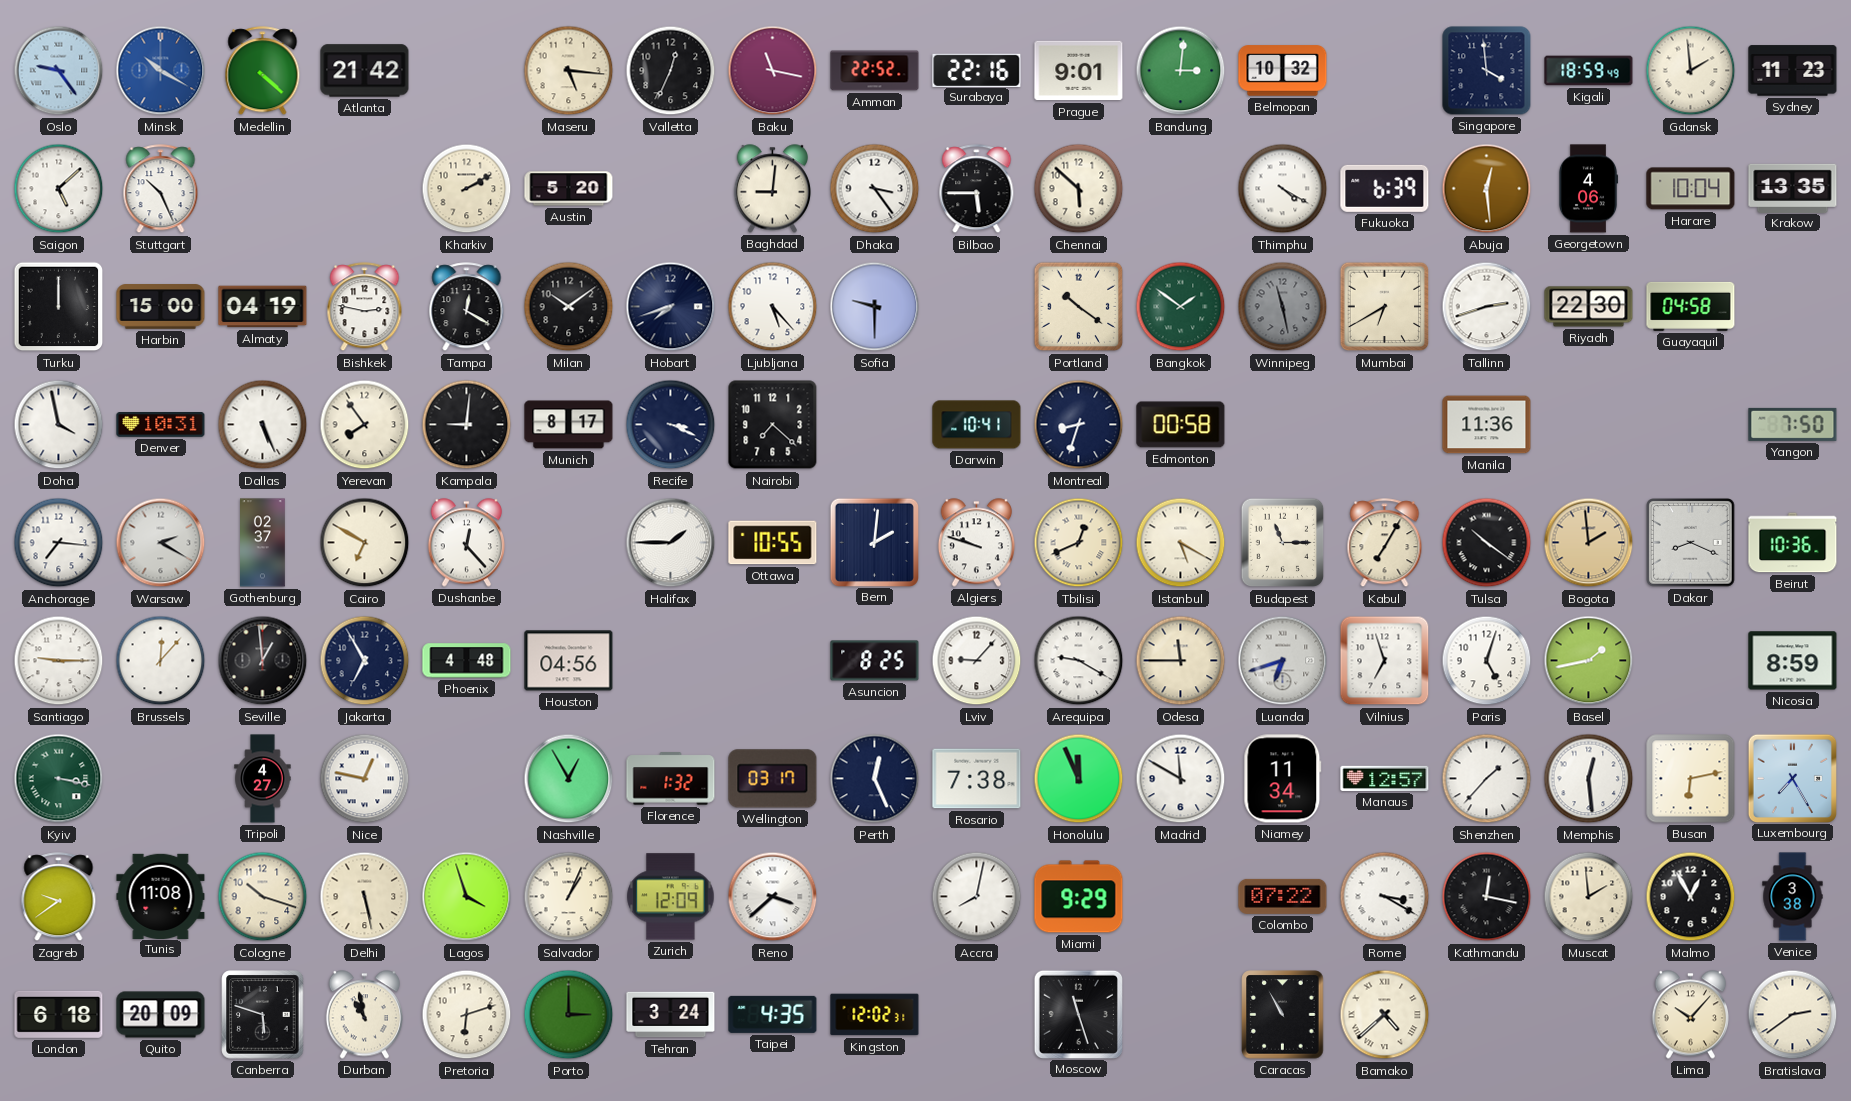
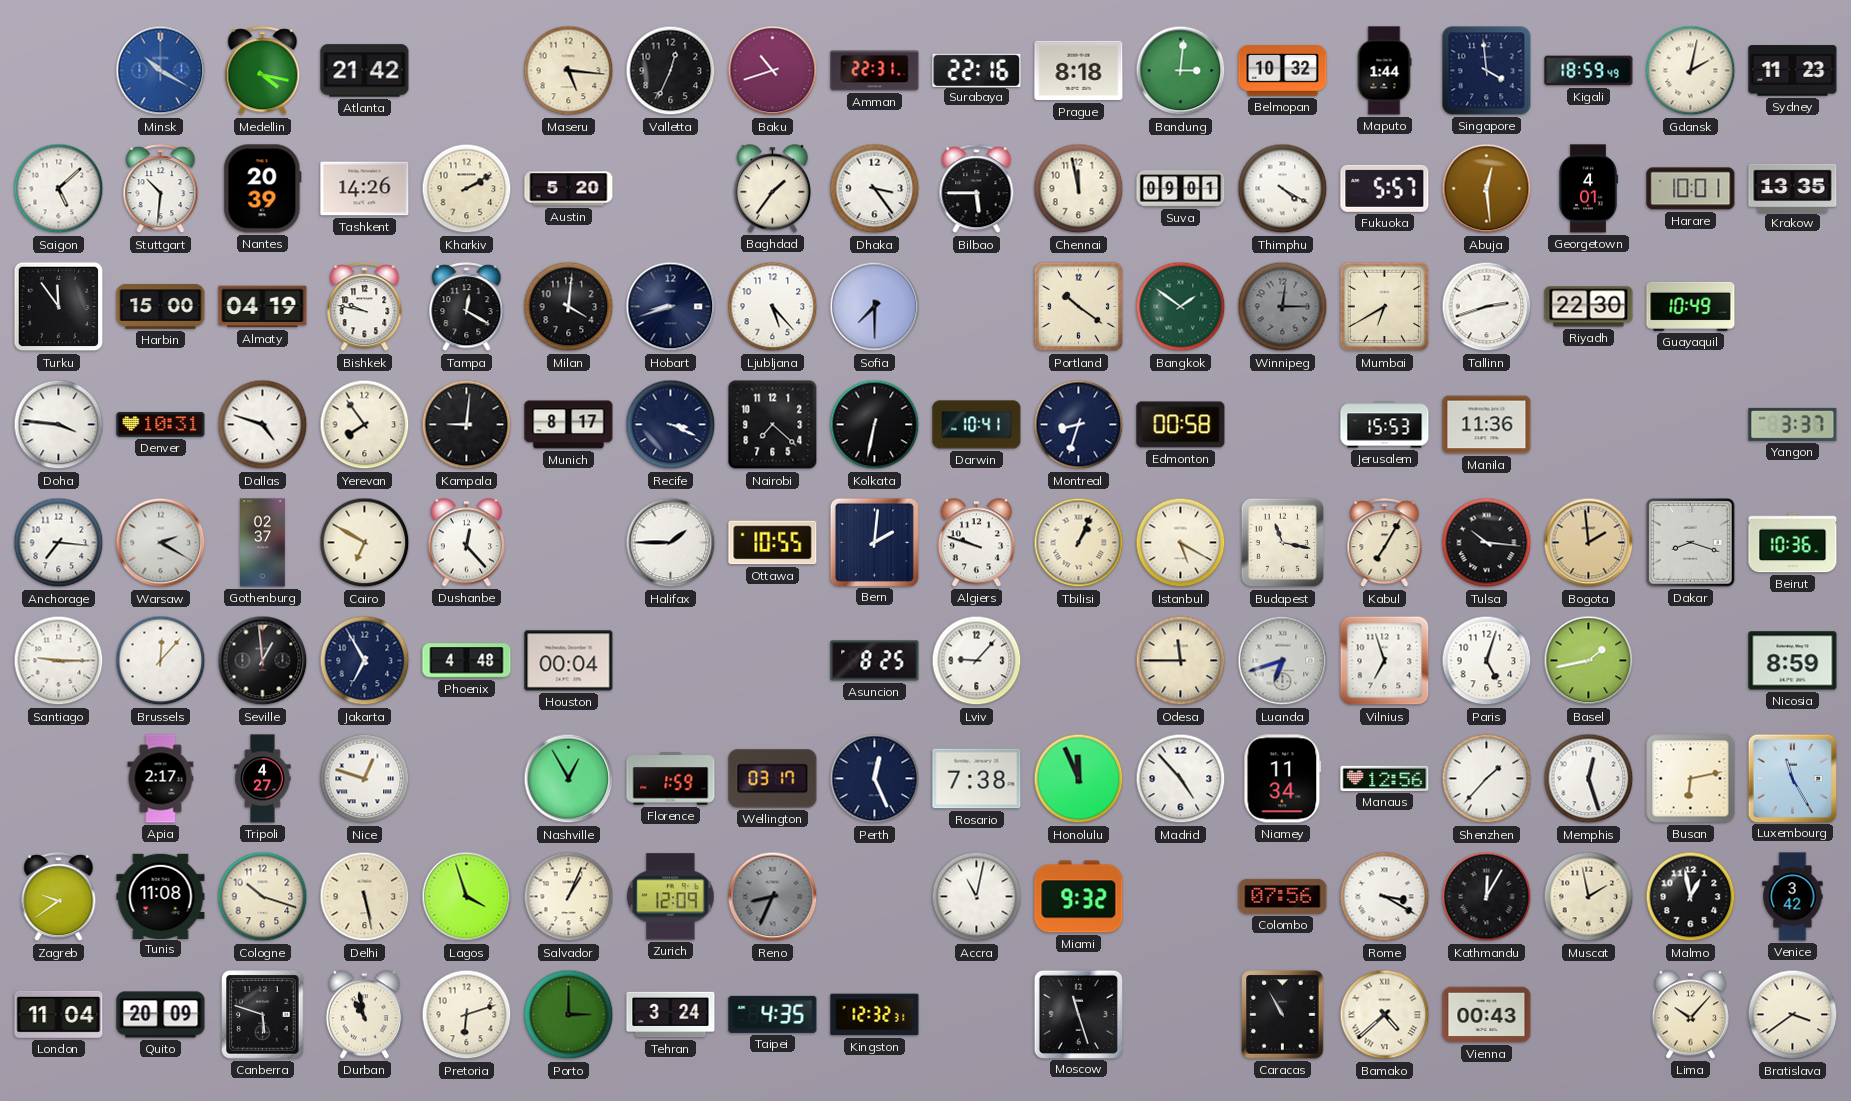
Oslo: 9:24 -> none (59, 71)
Medellin: 4:22 -> 4:17 (263, 71)
Baku: 11:17 -> 10:42 (773, 71)
Amman: 22:52 -> 22:31 (875, 71)
Prague: 9:01 -> 8:18 (1079, 71)
Maputo: none -> 1:44 (1384, 71)
Gdansk: 1:59 -> 2:02 (1691, 71)
Stuttgart: 10:26 -> 10:31 (161, 189)
Nantes: none -> 20:39 (263, 189)
Tashkent: none -> 14:26 (365, 189)
Baghdad: 9:01 -> 1:36 (772, 189)
Chennai: 5:52 -> 11:58 (1079, 189)
Suva: none -> 09:01 (1181, 189)
Fukuoka: 6:39 -> 5:57 (1385, 188)
Georgetown: 4:06 -> 4:01 (1588, 189)
Harare: 10:04 -> 10:01 (1691, 189)
Turku: 12:00 -> 11:54 (59, 307)
Bishkek: 2:47 -> 9:47 (365, 307)
Milan: 10:09 -> 4:01 (569, 307)
Hobart: 7:42 -> 8:42 (671, 307)
Sofia: 9:30 -> 7:30 (875, 307)
Winnipeg: 11:28 -> 12:15 (1283, 307)
Guayaquil: 04:58 -> 10:49 (1691, 306)
Doha: 3:58 -> 3:46 (59, 425)
Dallas: 5:26 -> 4:48 (263, 425)
Kolkata: none -> 6:32 (875, 425)
Jerusalem: none -> 15:53 (1385, 425)
Yangon: 7:50 -> 3:37 (1793, 424)
Tbilisi: 12:41 -> 1:04 (1079, 543)
Budapest: 11:15 -> 11:17 (1283, 543)
Tulsa: 10:21 -> 10:16 (1487, 543)
Dakar: 8:19 -> 8:18 (1691, 543)
Houston: 04:56 -> 00:04 (569, 661)
Arequipa: 9:20 -> none (1079, 661)
Kyiv: 3:17 -> none (59, 779)
Apia: none -> 2:17 (161, 779)
Nice: 12:47 -> 12:48 (365, 779)
Florence: 1:32 -> 1:59 (671, 779)
Madrid: 11:50 -> 4:53 (1181, 779)
Manaus: 12:57 -> 12:56 (1385, 778)
Memphis: 12:29 -> 12:27 (1589, 779)
Luxembourg: 7:25 -> 11:25 (1792, 778)
Reno: 3:38 -> 8:34 (773, 897)
Reno dial: white -> grey (773, 897)
Accra: 8:02 -> 11:02 (977, 897)
Miami: 9:29 -> 9:32 (1079, 897)
Colombo: 07:22 -> 07:56 (1283, 896)
Kathmandu: 12:17 -> 12:05 (1487, 897)
Muscat: 1:59 -> 1:58 (1589, 897)
Malmo: 12:55 -> 12:58 (1691, 897)
Venice: 3:38 -> 3:42 (1793, 897)
London: 6:18 -> 11:04 (59, 1014)
Kingston: 12:02 -> 12:32 (875, 1015)
Vienna: none -> 00:43 (1487, 1015)
Bratislava: 2:39 -> 3:39 (1793, 1015)
